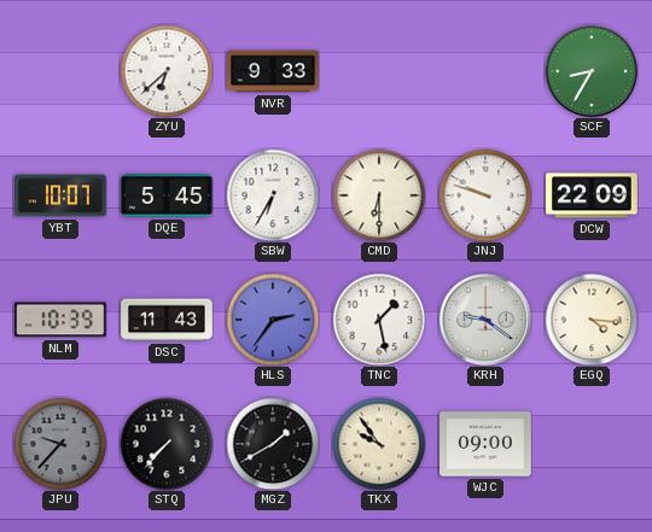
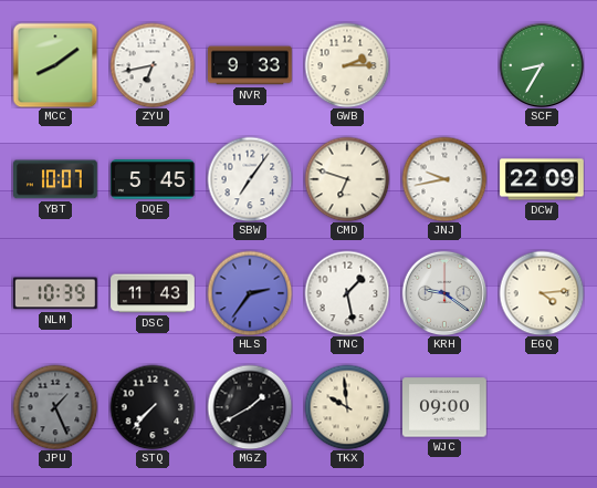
MCC: none -> 8:09 (55, 65)
ZYU: 6:38 -> 6:43 (153, 65)
GWB: none -> 2:15 (347, 65)
SBW: 6:35 -> 7:06 (250, 179)
CMD: 6:30 -> 6:48 (347, 179)
JNJ: 9:48 -> 9:43 (444, 179)
EGQ: 4:16 -> 4:14 (542, 293)
JPU: 9:37 -> 1:26 (55, 407)
TKX: 9:54 -> 9:59 (347, 407)
